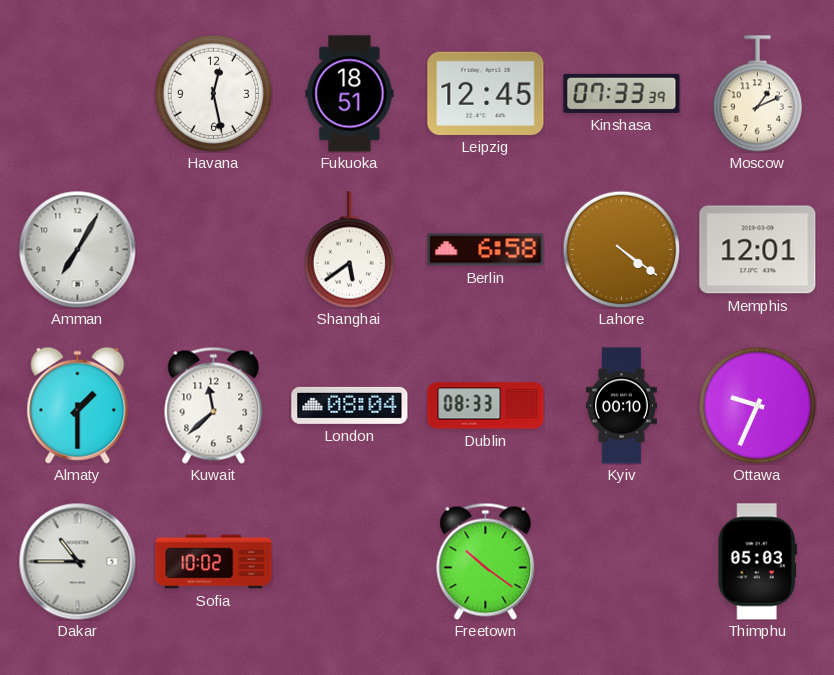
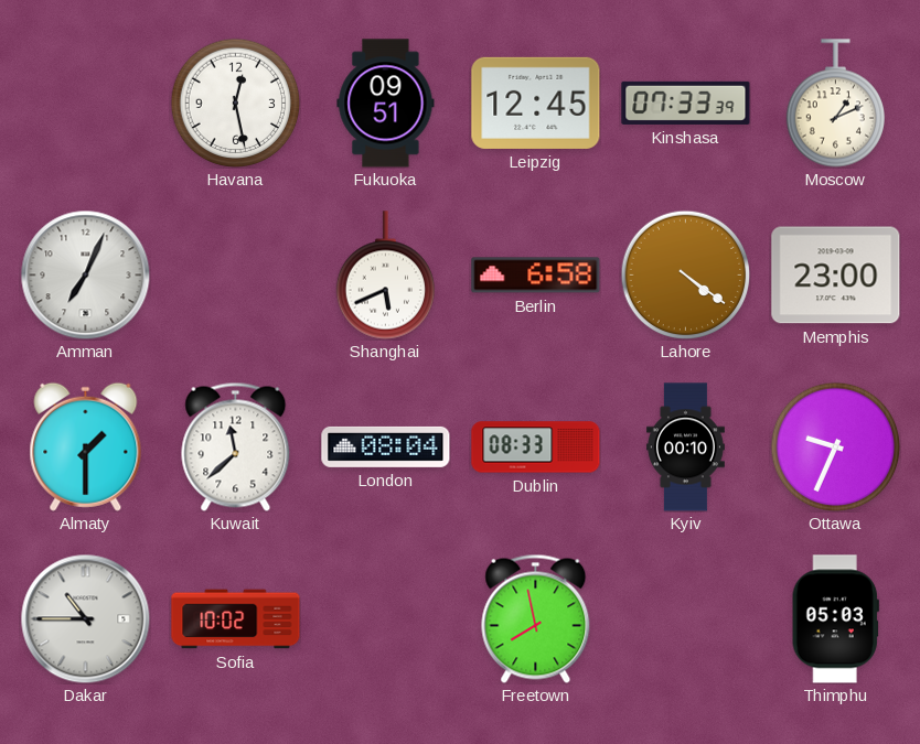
Fukuoka: 18:51 -> 09:51 (386, 104)
Amman: 7:05 -> 7:04 (85, 274)
Shanghai: 5:39 -> 5:41 (385, 276)
Memphis: 12:01 -> 23:00 (836, 276)
Freetown: 10:21 -> 7:58 (536, 618)
